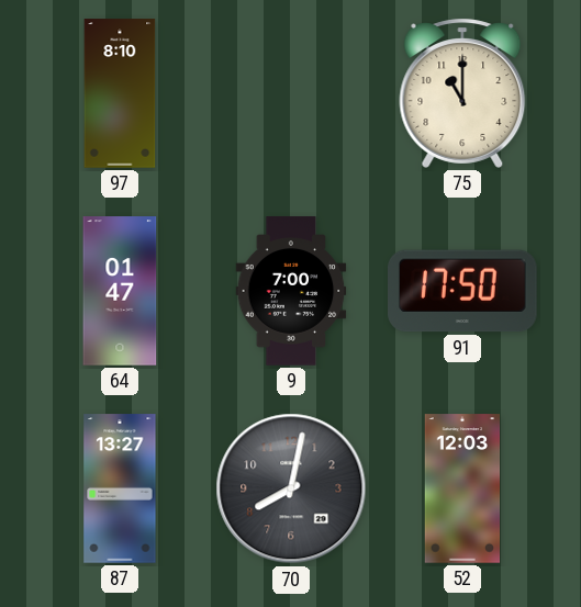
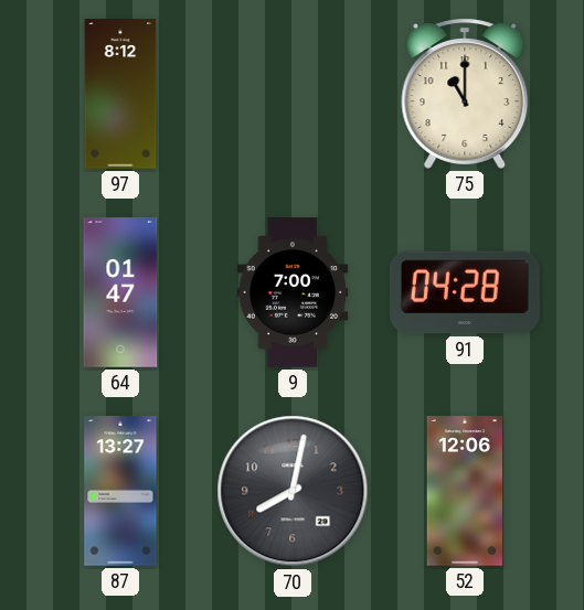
97: 8:10 -> 8:12 (120, 94)
91: 17:50 -> 04:28 (466, 292)
52: 12:03 -> 12:06 (465, 491)
